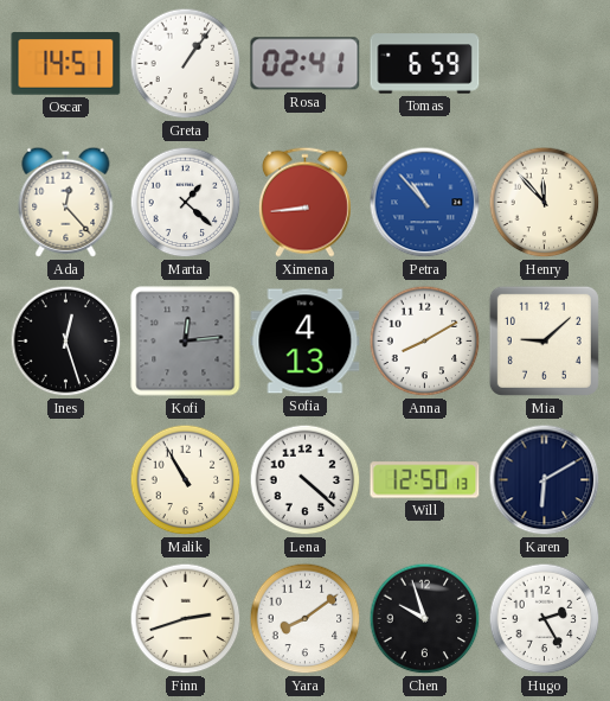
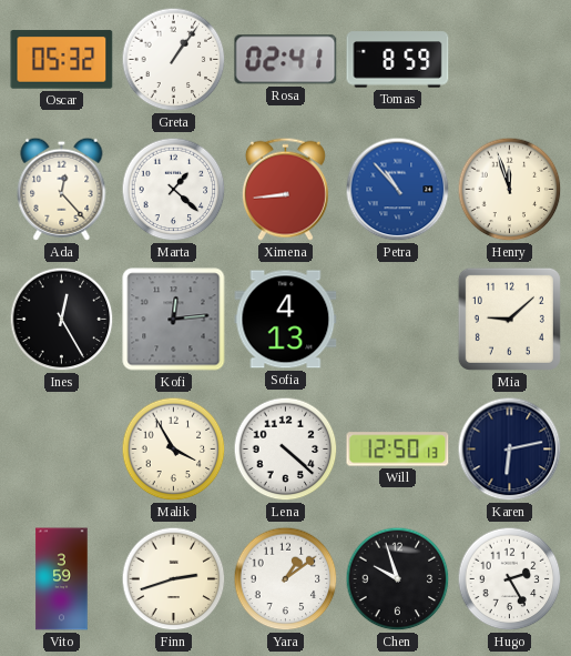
Oscar: 14:51 -> 05:32 (62, 60)
Tomas: 6:59 -> 8:59 (398, 60)
Henry: 11:53 -> 11:57 (510, 190)
Ines: 12:27 -> 12:25 (62, 320)
Anna: 8:10 -> none (425, 342)
Malik: 10:55 -> 3:55 (174, 450)
Karen: 6:10 -> 6:13 (510, 450)
Vito: none -> 3:59 (62, 579)
Yara: 8:09 -> 1:09 (286, 579)
